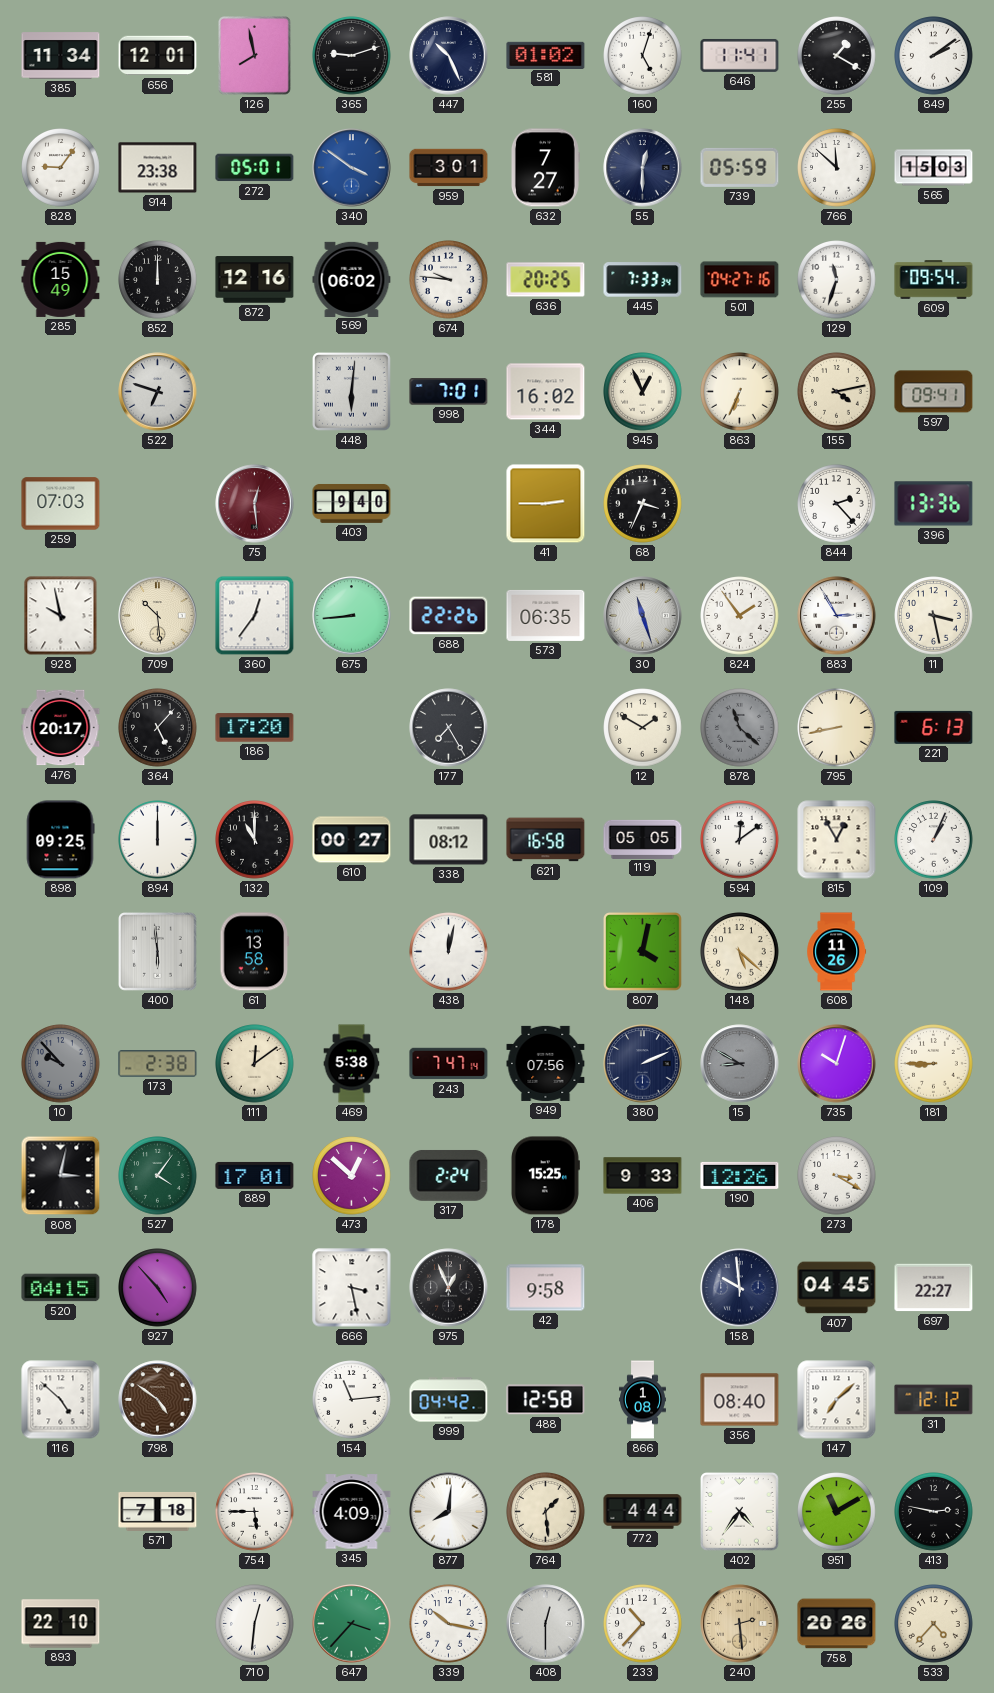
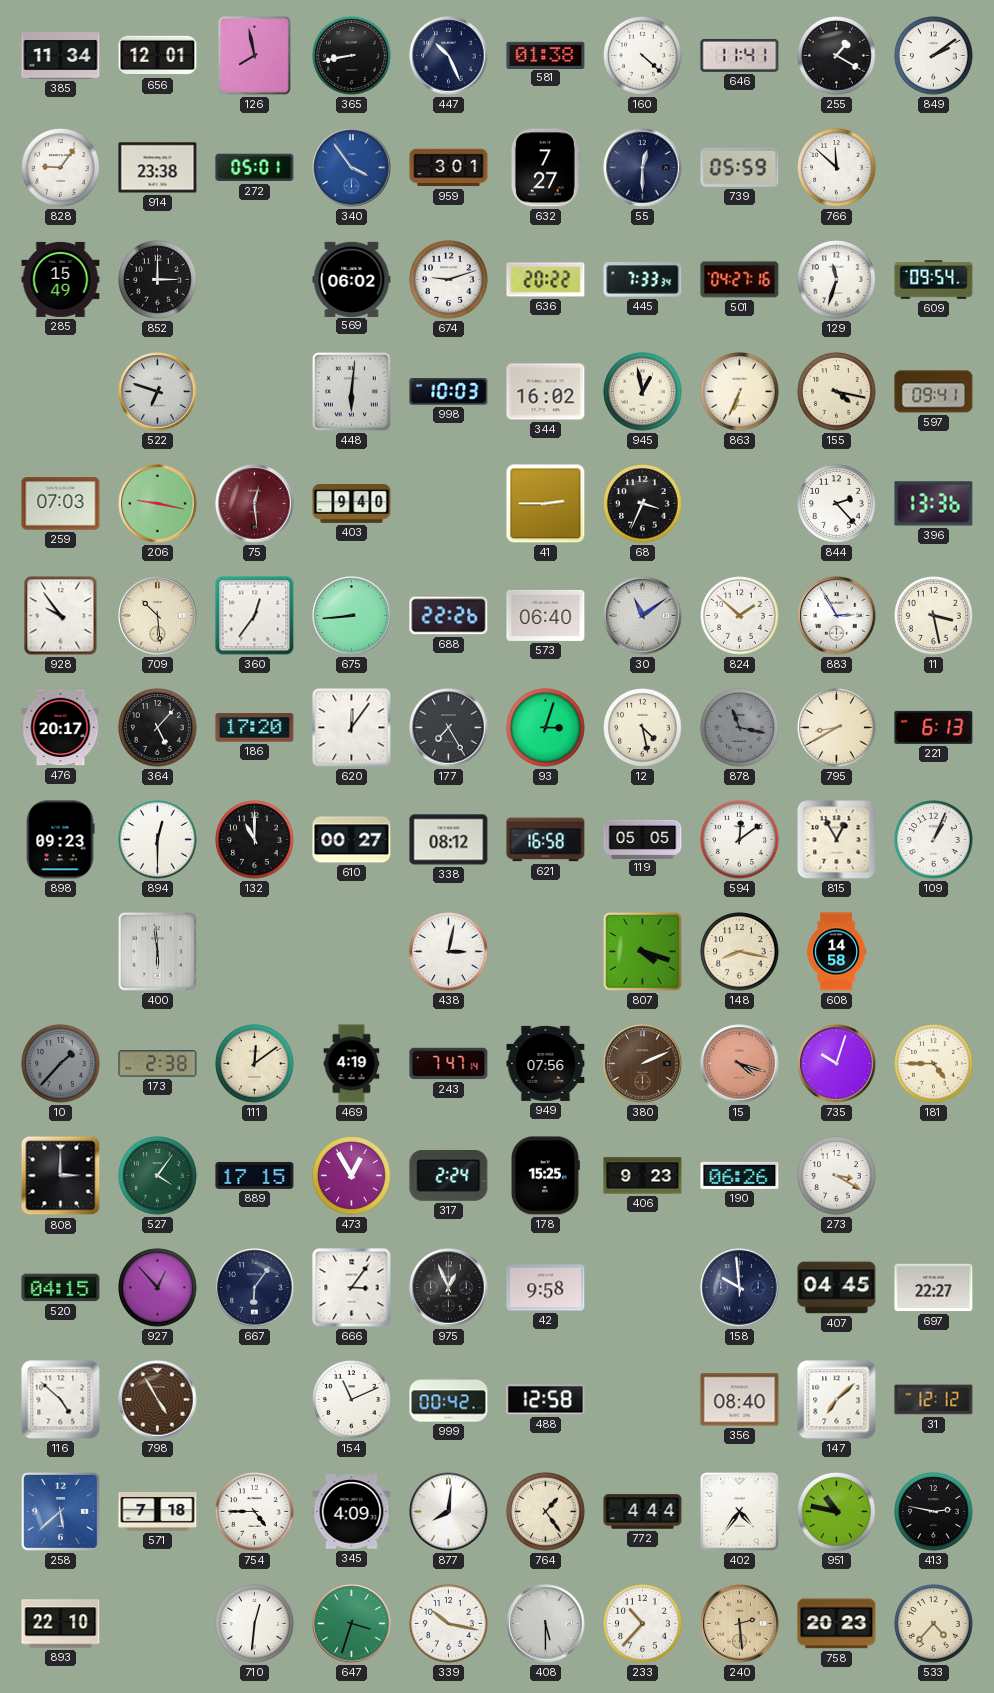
365: 9:12 -> 8:43 (352, 56)
581: 01:02 -> 01:38 (546, 55)
160: 5:03 -> 4:22 (643, 56)
340: 3:51 -> 3:54 (352, 168)
565: 15:03 -> none (934, 168)
852: 12:00 -> 3:00 (158, 280)
872: 12:16 -> none (255, 280)
674: 9:46 -> 9:12 (449, 280)
636: 20:25 -> 20:22 (546, 280)
998: 7:01 -> 10:03 (449, 392)
945: 12:56 -> 12:58 (643, 392)
155: 4:13 -> 4:17 (837, 392)
206: none -> 9:17 (158, 504)
928: 9:58 -> 9:54 (61, 616)
573: 06:35 -> 06:40 (546, 615)
30: 11:27 -> 11:09 (643, 616)
824: 1:54 -> 1:52 (740, 616)
620: none -> 12:06 (352, 728)
93: none -> 3:03 (546, 728)
12: 1:50 -> 4:28 (643, 728)
878: 11:22 -> 11:17 (740, 728)
795: 8:43 -> 8:40 (837, 728)
898: 09:25 -> 09:23 (60, 840)
894: 12:00 -> 12:30 (158, 840)
61: 13:58 -> none (255, 952)
438: 12:02 -> 3:02 (449, 952)
807: 4:02 -> 4:18 (643, 952)
148: 5:22 -> 8:17 (740, 952)
608: 11:26 -> 14:58 (837, 952)
10: 9:53 -> 1:37 (61, 1064)
469: 5:38 -> 4:19 (352, 1064)
380 dial: navy -> brown (643, 1064)
15: 8:50 -> 4:18 (740, 1064)
15 dial: grey -> salmon (740, 1064)
181: 8:45 -> 4:45 (934, 1064)
808: 3:02 -> 3:00 (61, 1176)
889: 17:01 -> 17:15 (255, 1175)
473: 12:52 -> 12:55 (352, 1176)
406: 9:33 -> 9:23 (643, 1176)
190: 12:26 -> 06:26 (740, 1175)
927: 4:53 -> 12:53 (158, 1288)
667: none -> 6:06 (255, 1288)
666: 3:28 -> 3:06 (352, 1288)
798: 4:51 -> 4:55 (158, 1400)
154: 11:14 -> 11:11 (352, 1400)
999: 04:42 -> 00:42 (449, 1400)
866: 1:08 -> none (643, 1400)
258: none -> 5:38 (61, 1512)
754: 5:45 -> 4:45 (255, 1512)
764: 1:29 -> 1:24 (546, 1512)
951: 11:10 -> 10:47 (837, 1512)
647: 3:37 -> 3:33 (352, 1624)
408: 12:30 -> 5:30 (546, 1624)
758: 20:26 -> 20:23 (837, 1624)
